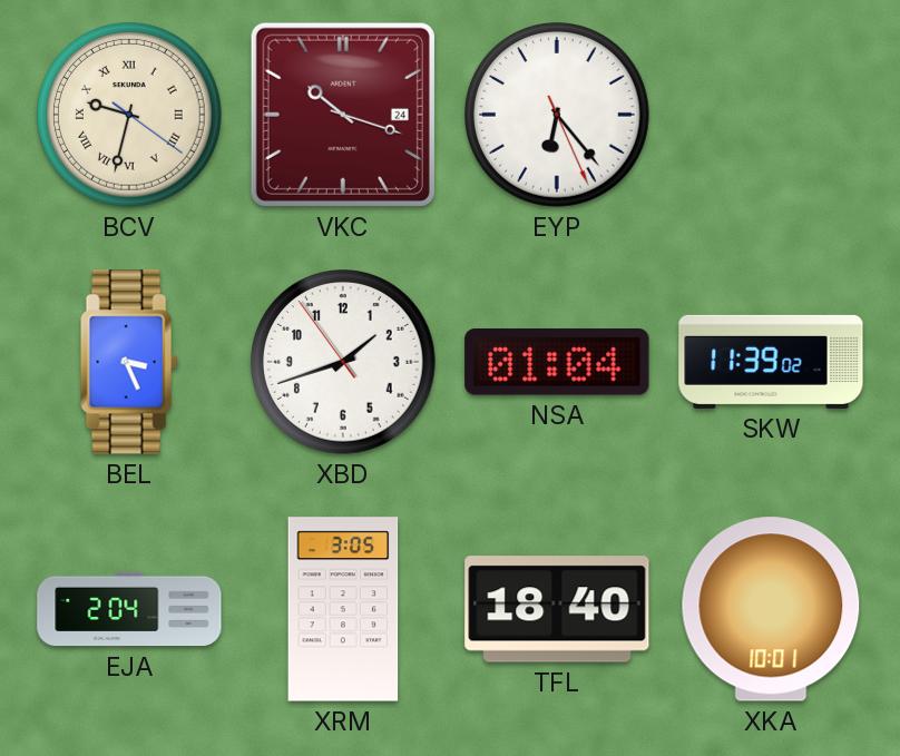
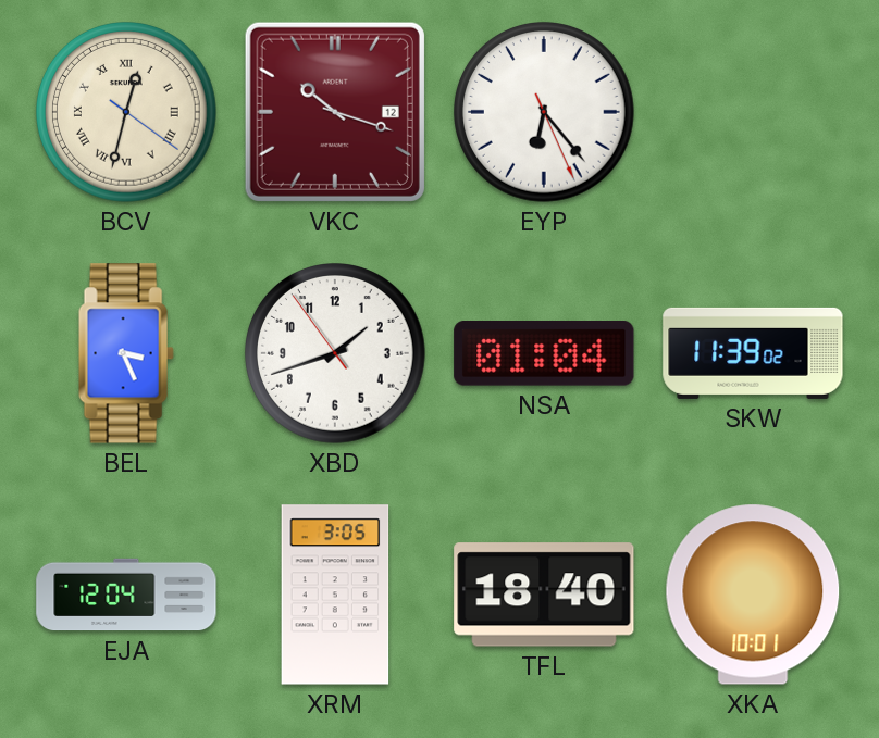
BCV: 9:32 -> 12:32 (127, 113)
VKC date: 24 -> 12 (335, 112)
EJA: 2:04 -> 12:04 (126, 595)
